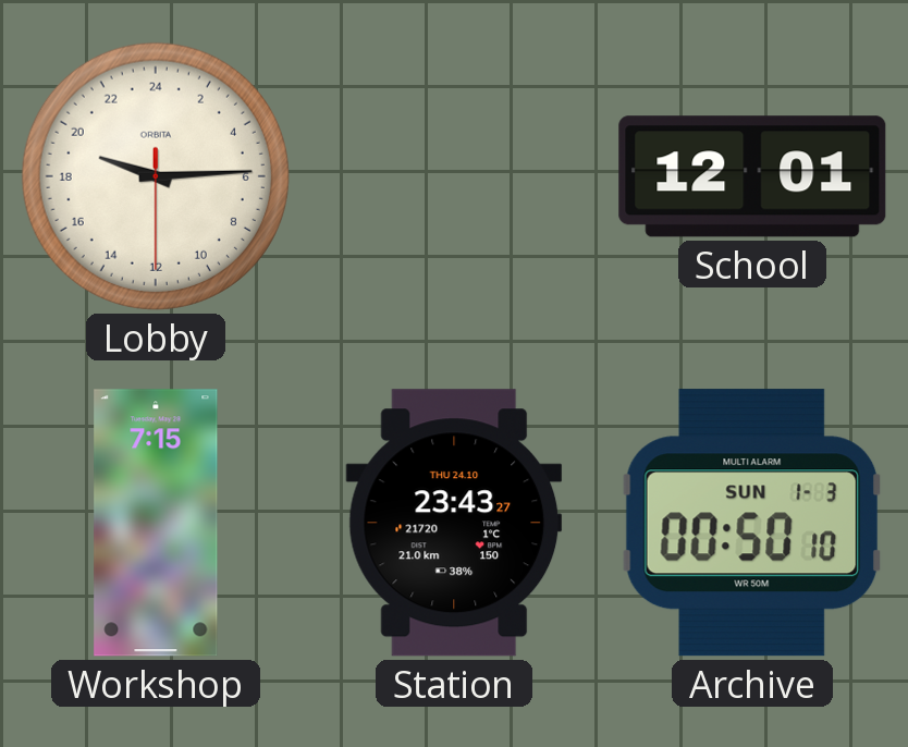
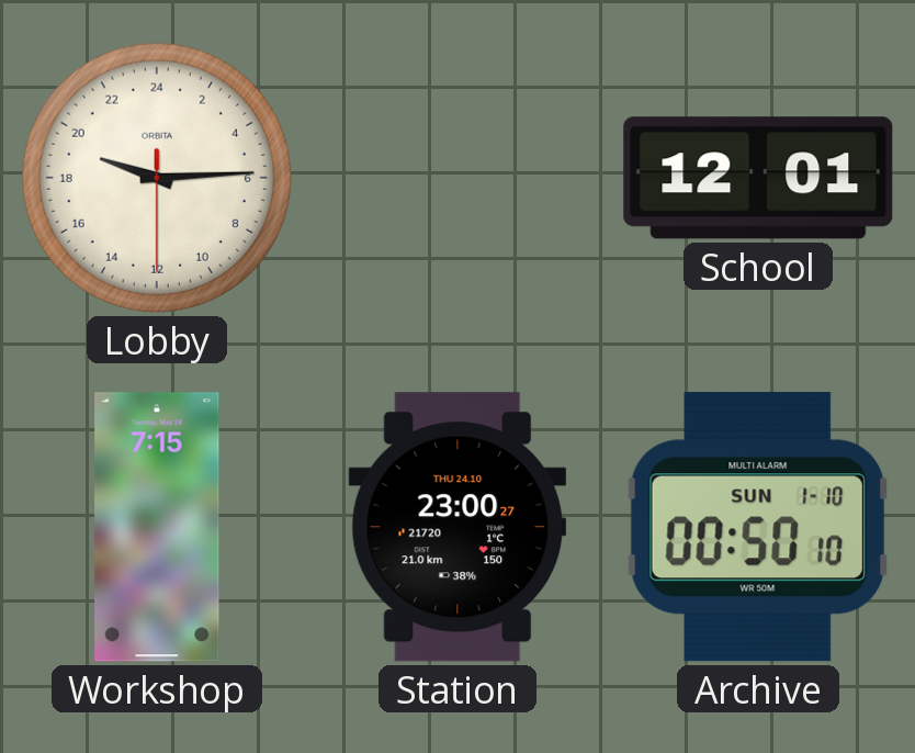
Station: 23:43 -> 23:00 (457, 527)
Archive date: SUN 1-3 -> SUN 1-10 (758, 527)
